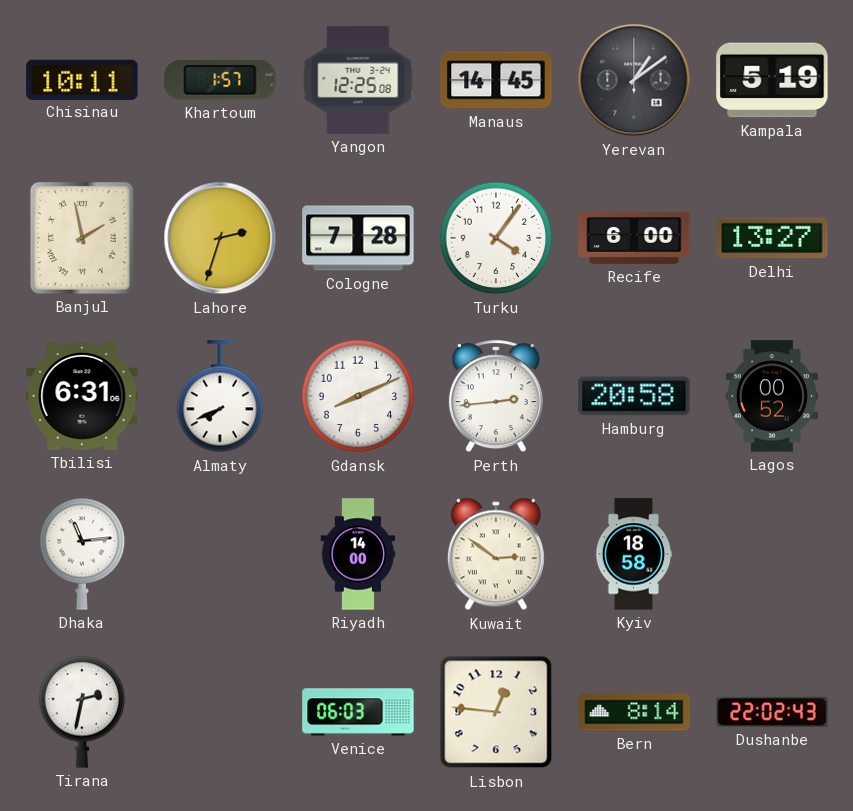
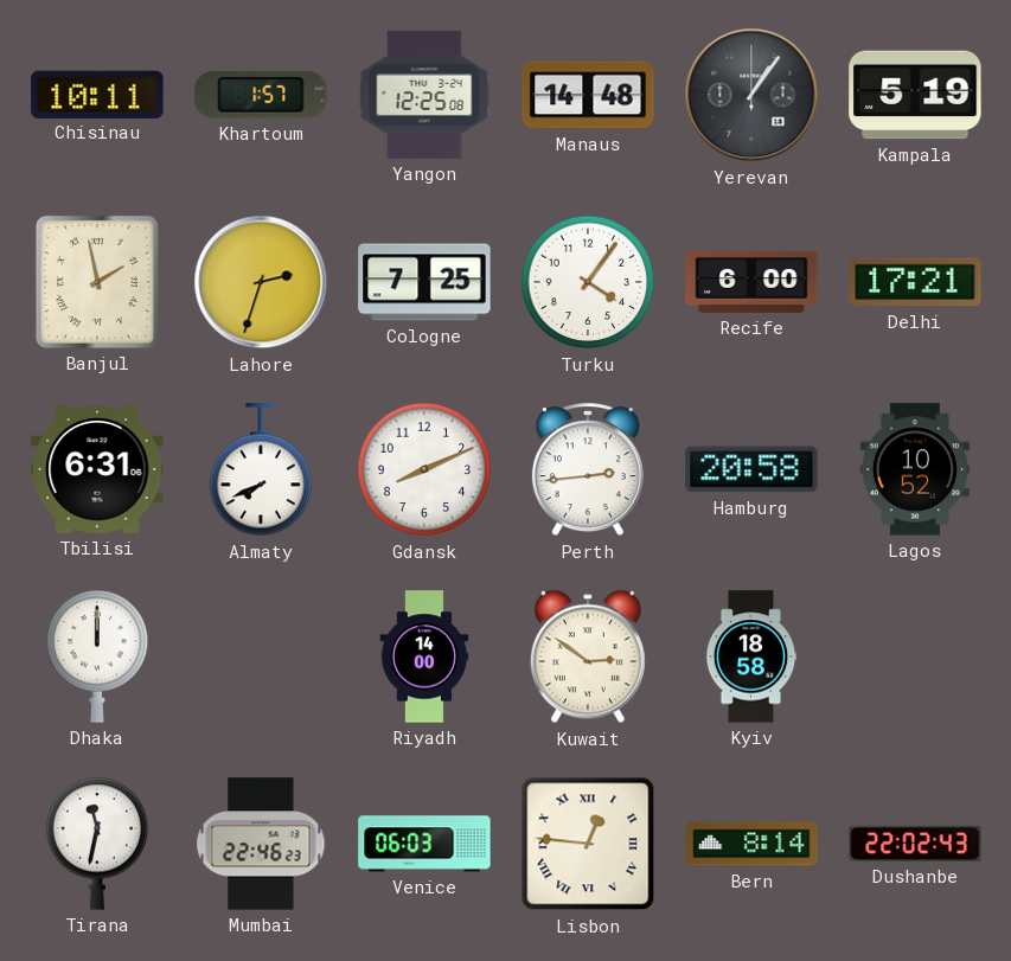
Manaus: 14:45 -> 14:48 (588, 95)
Yerevan: 1:09 -> 1:06 (751, 95)
Cologne: 7:28 -> 7:25 (424, 282)
Delhi: 13:27 -> 17:21 (915, 282)
Lagos: 00:52 -> 10:52 (915, 469)
Dhaka: 11:14 -> 12:00 (97, 656)
Tirana: 2:32 -> 11:32 (97, 844)
Mumbai: none -> 22:46 (261, 844)
Lisbon numerals: Arabic -> Roman (588, 844)
